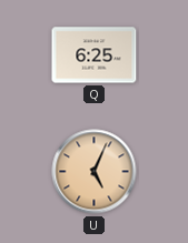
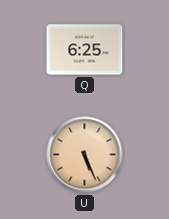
U: 5:04 -> 5:26 (85, 155)
